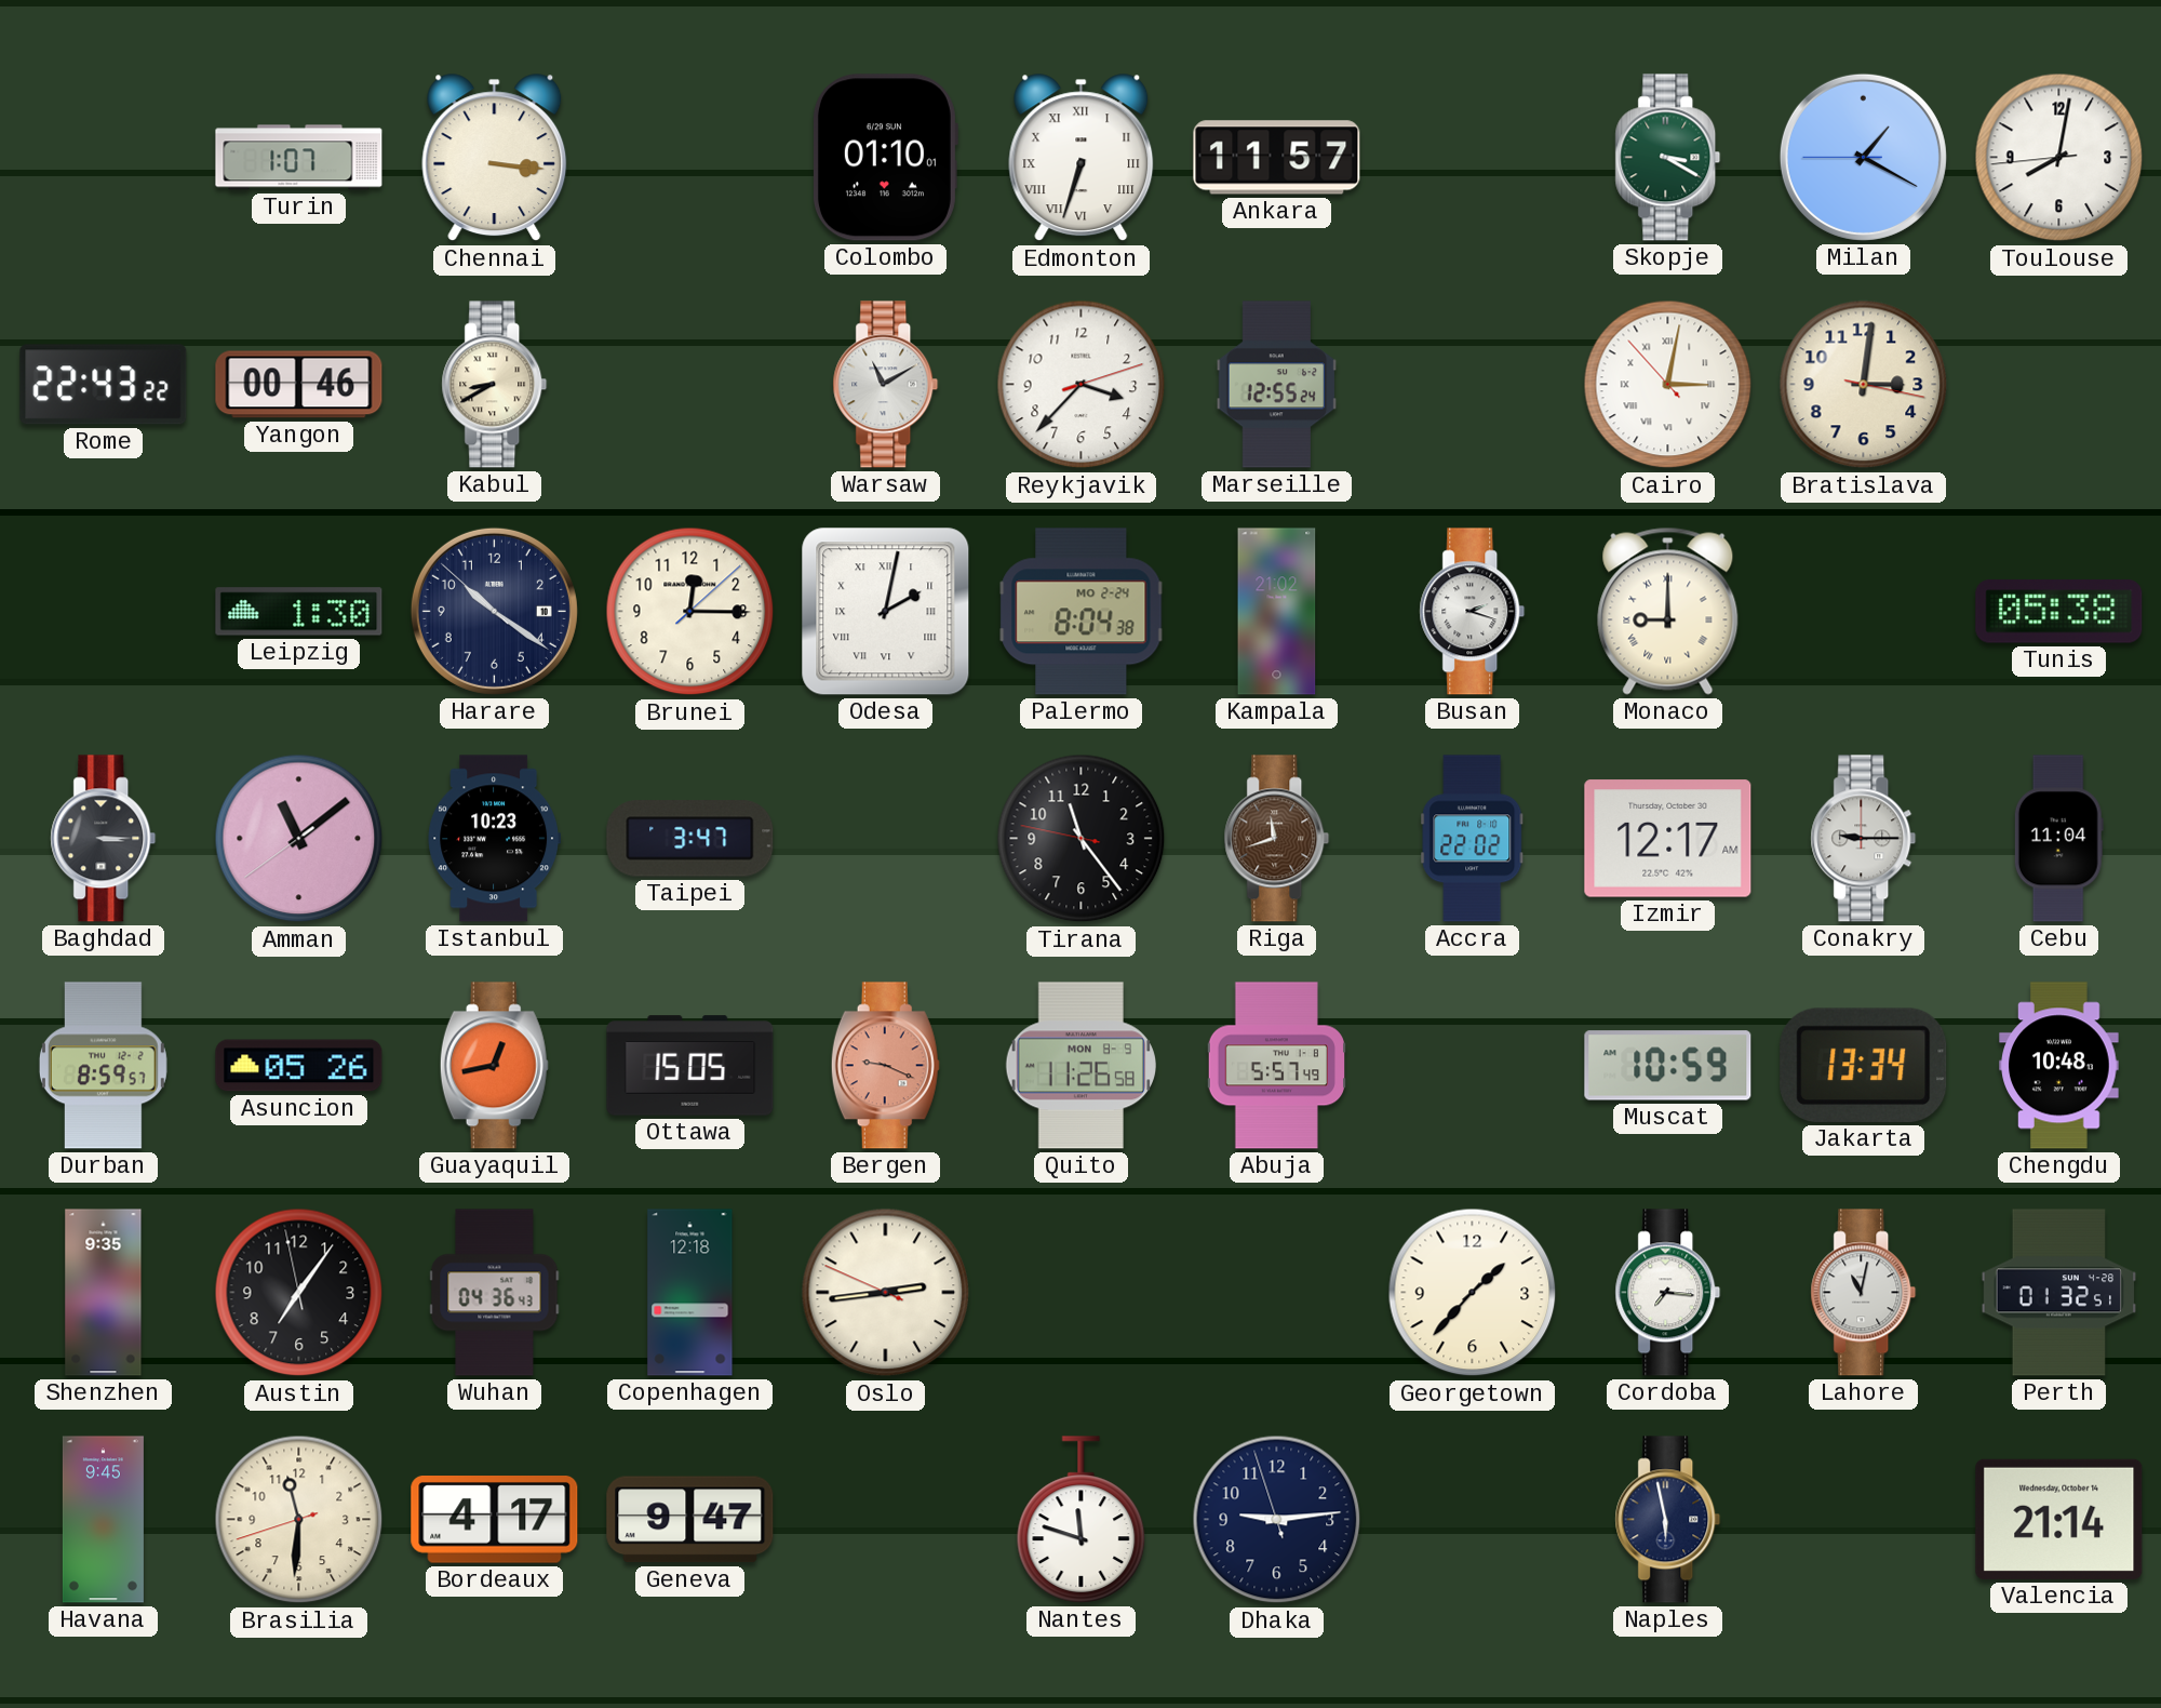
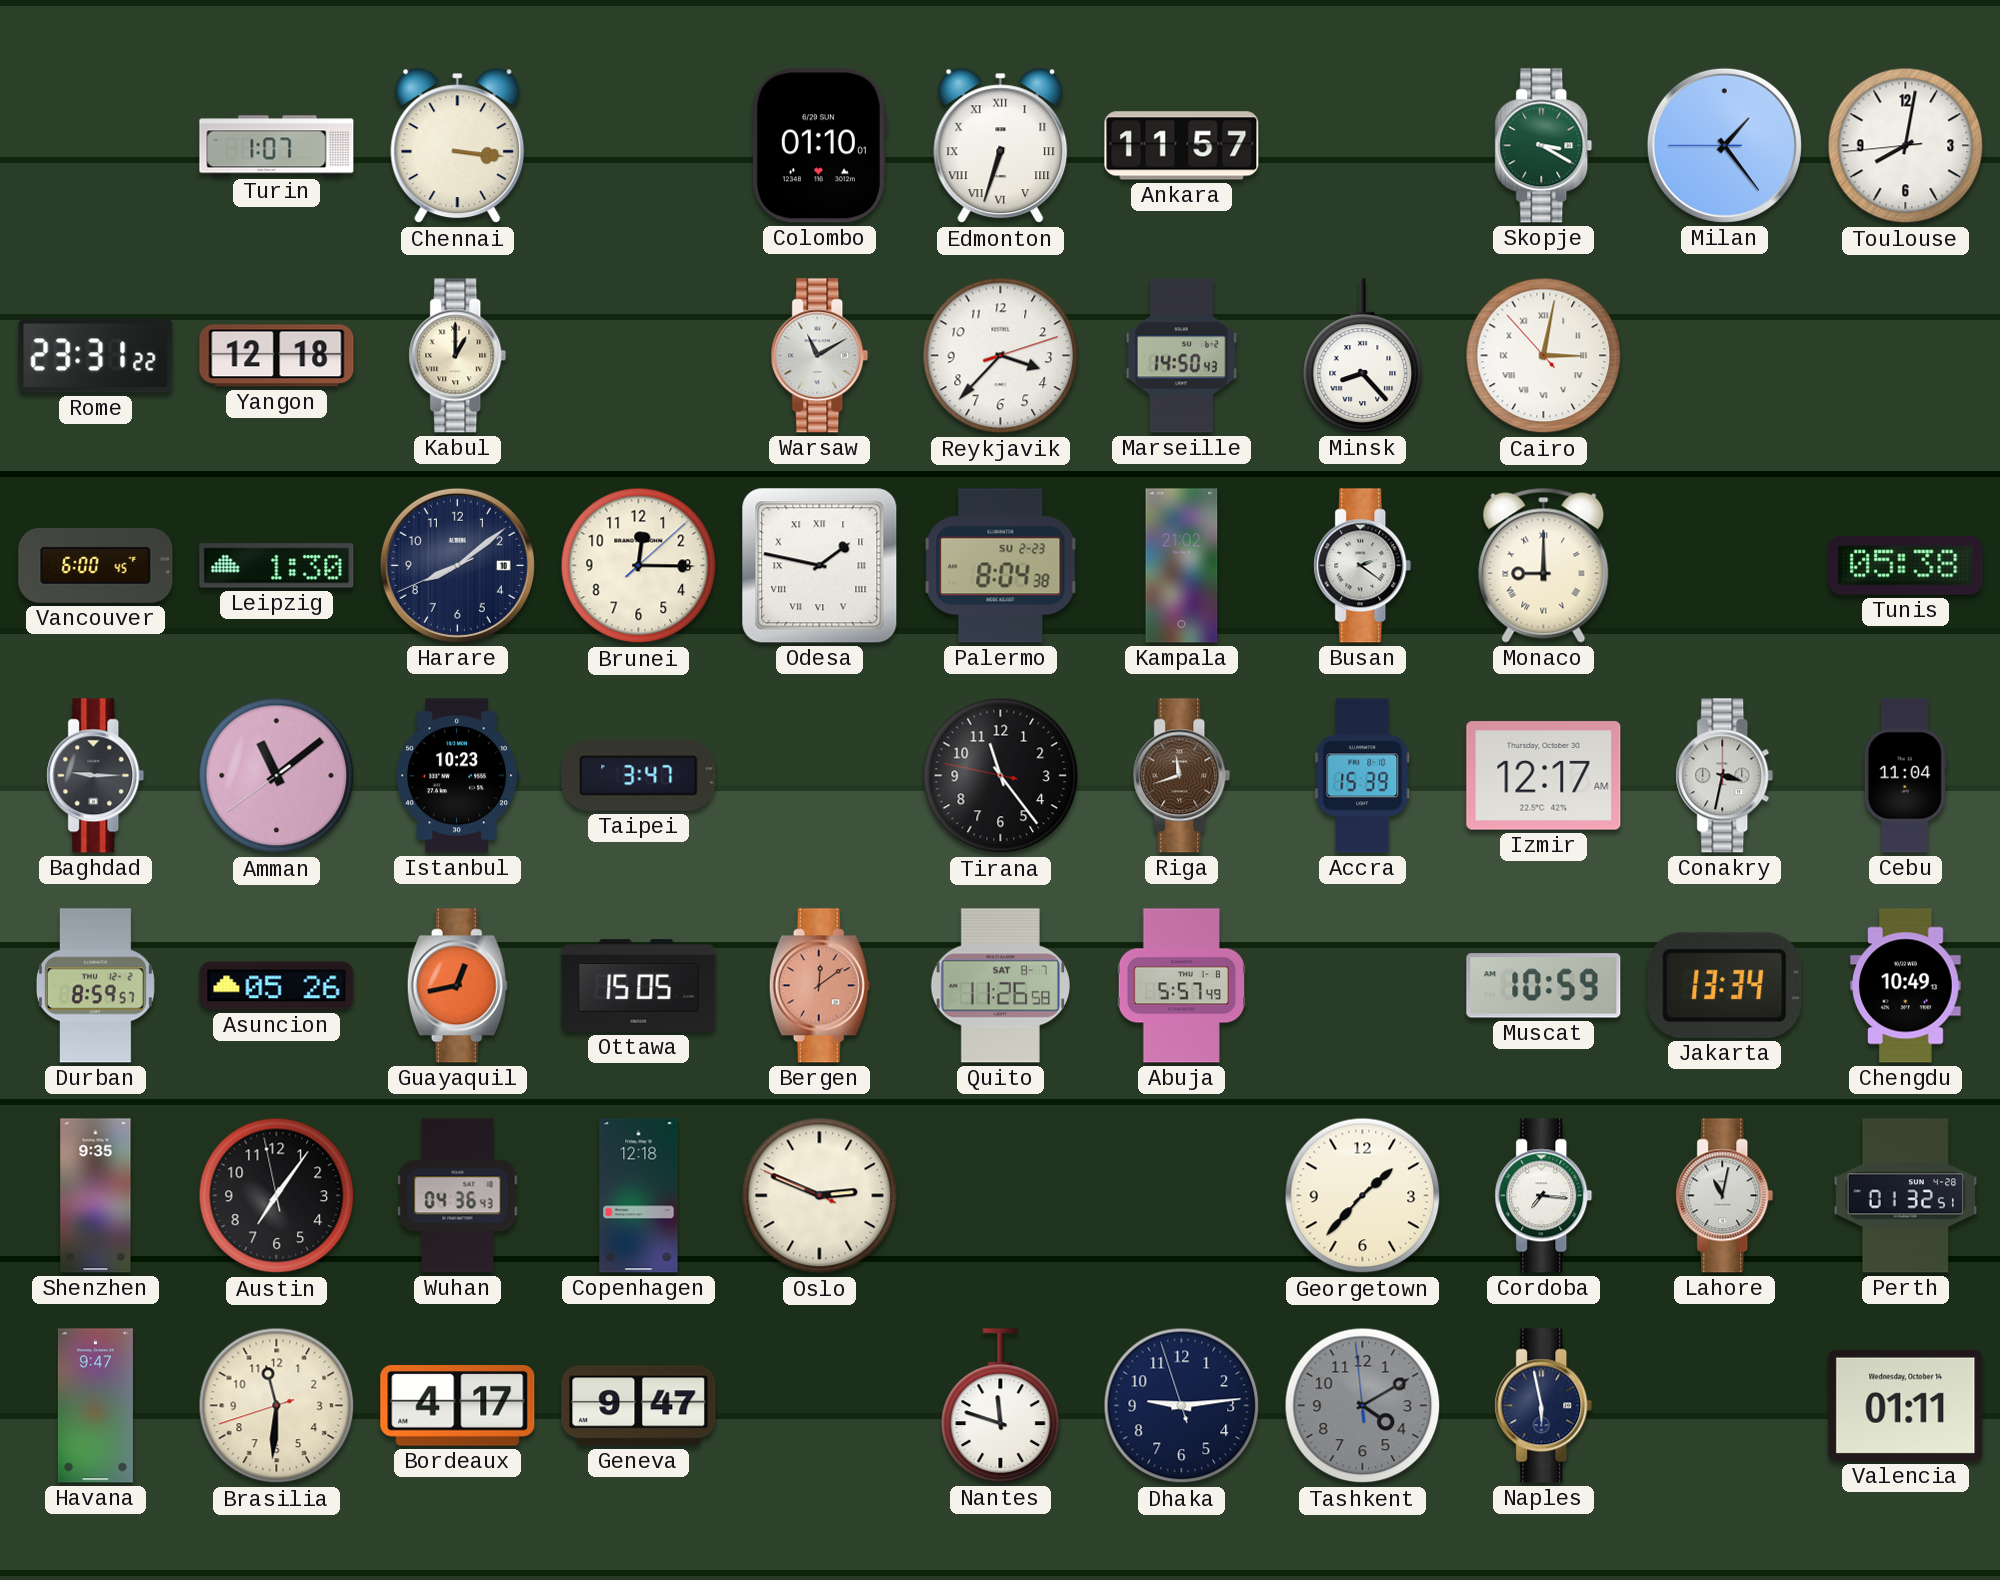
Milan: 1:19 -> 1:23 (1724, 145)
Rome: 22:43 -> 23:31 (96, 356)
Yangon: 00:46 -> 12:18 (277, 356)
Kabul: 8:40 -> 1:00 (458, 356)
Marseille: 12:55 -> 14:50 (1182, 356)
Minsk: none -> 8:23 (1363, 356)
Bratislava: 3:01 -> none (1864, 385)
Vancouver: none -> 6:00 (96, 565)
Harare: 10:20 -> 8:08 (457, 565)
Odesa: 2:02 -> 1:47 (820, 566)
Palermo date: MO 2-24 -> SU 2-23 (1001, 566)
Busan: 2:18 -> 2:21 (1363, 566)
Baghdad: 3:15 -> 9:15 (96, 776)
Accra: 22:02 -> 15:39 (1363, 776)
Conakry: 9:15 -> 3:32 (1725, 776)
Bergen: 9:19 -> 12:09 (819, 986)
Quito date: MON 8-9 -> SAT 8-7 (1000, 986)
Chengdu: 10:48 -> 10:49 (1906, 986)
Oslo: 2:43 -> 2:48 (820, 1196)
Havana: 9:45 -> 9:47 (95, 1406)
Tashkent: none -> 4:09 (1363, 1406)
Valencia: 21:14 -> 01:11 (1906, 1405)
